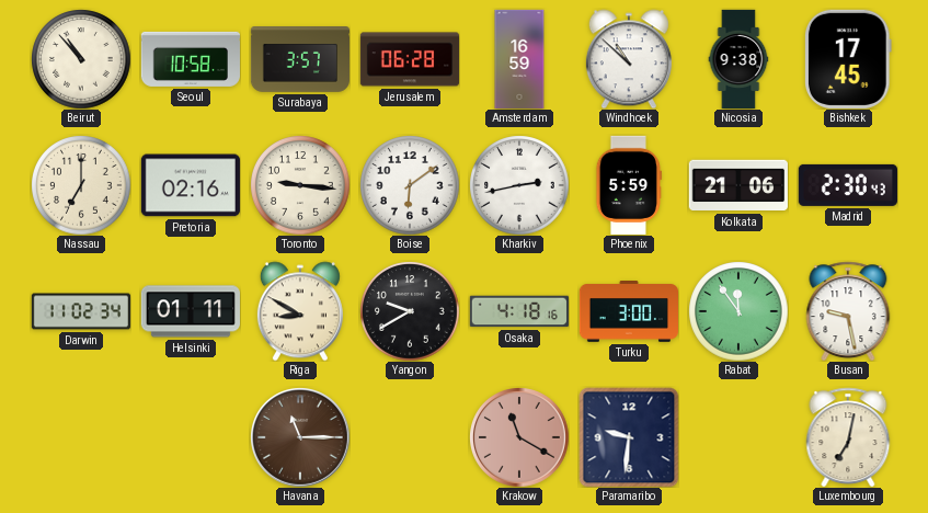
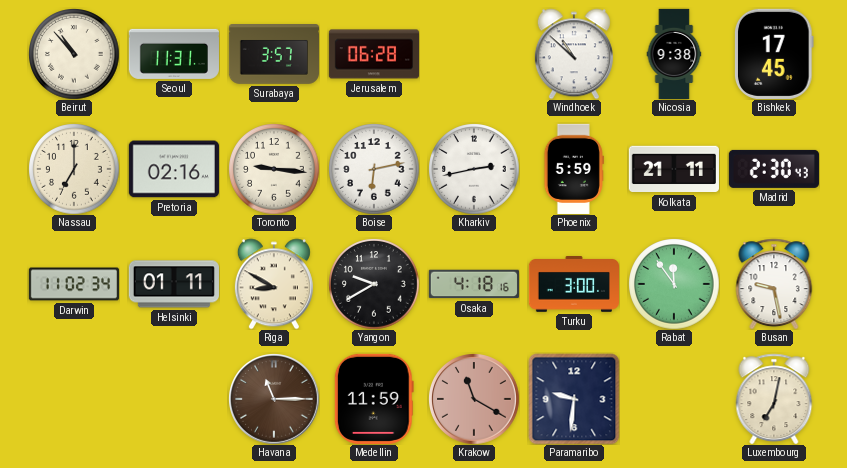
Seoul: 10:58 -> 11:31 (174, 54)
Amsterdam: 16:59 -> none (519, 58)
Boise: 6:09 -> 6:13 (374, 169)
Kolkata: 21:06 -> 21:11 (674, 169)
Medellin: none -> 11:59 (374, 399)
